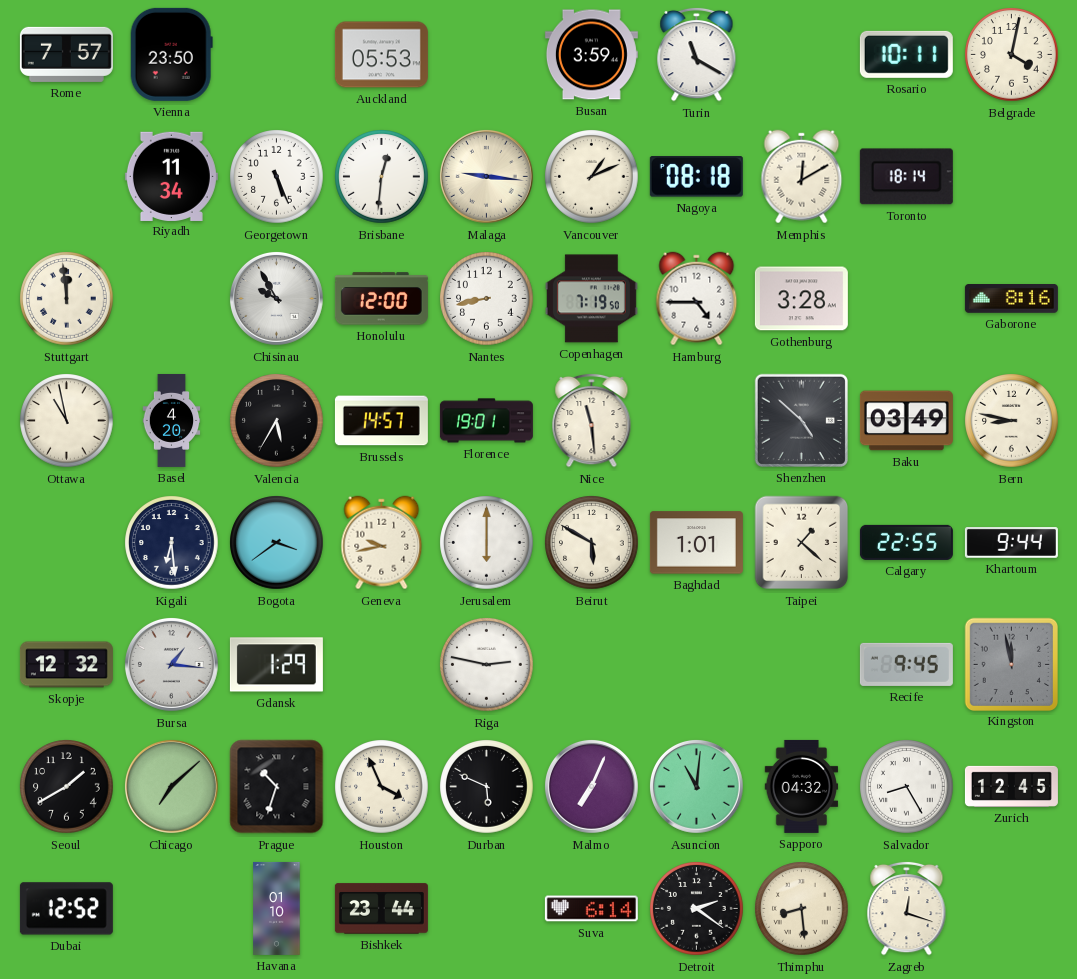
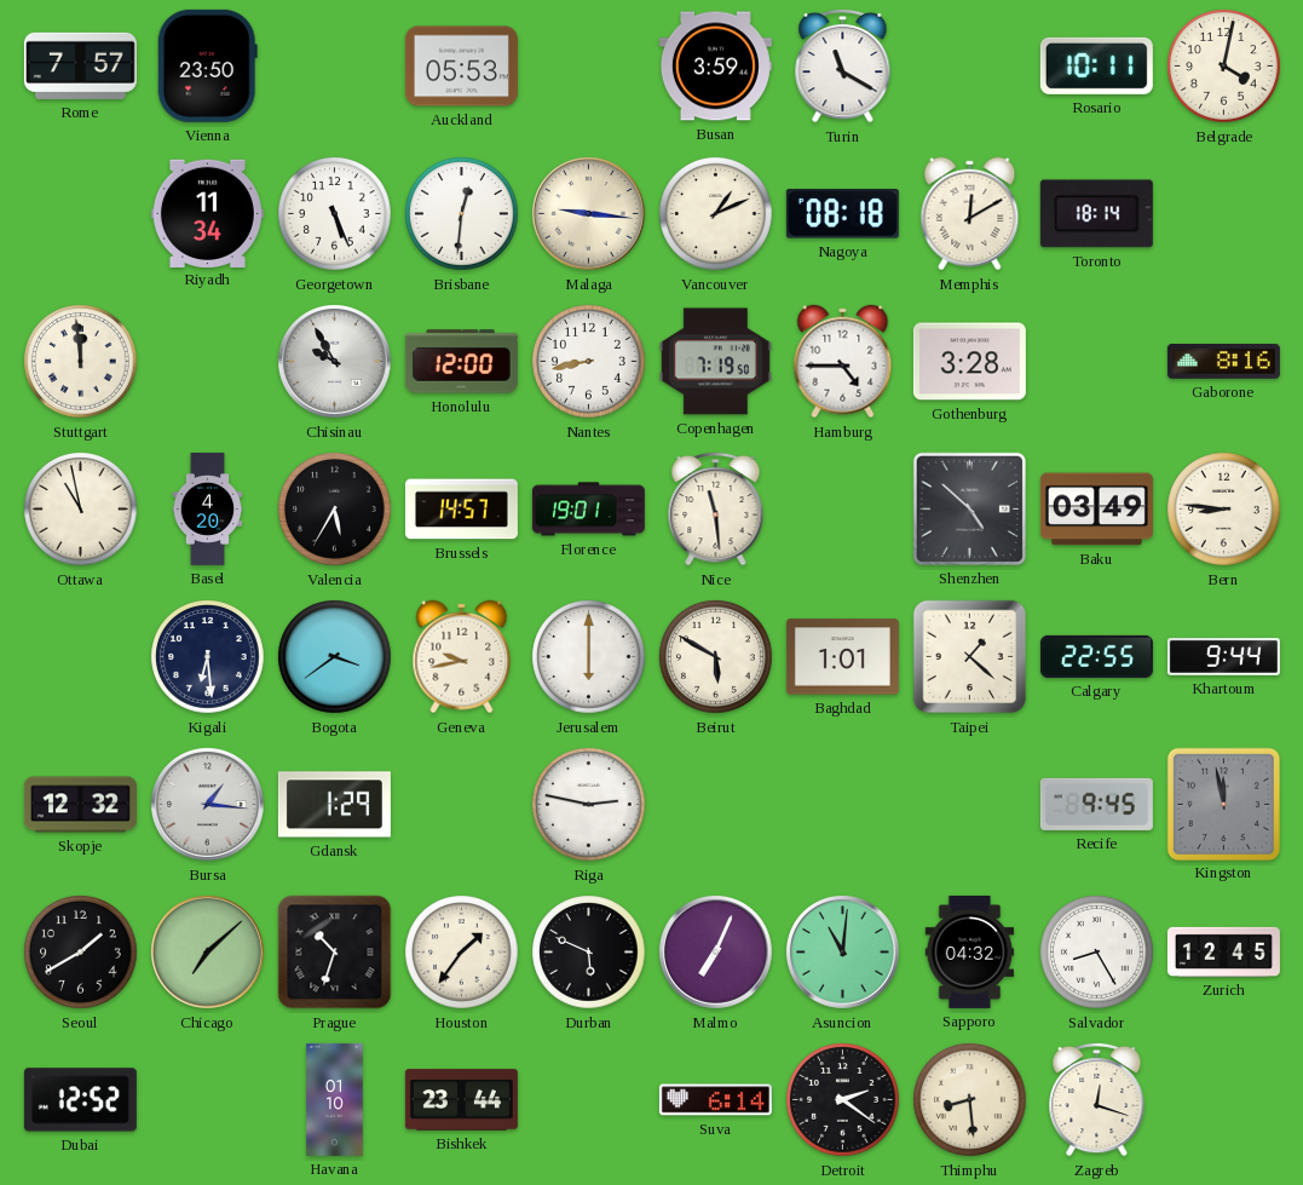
Bern: 8:47 -> 8:46 (1224, 510)
Houston: 3:56 -> 1:36 (462, 953)
